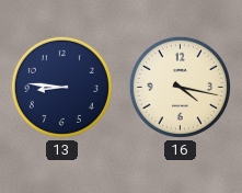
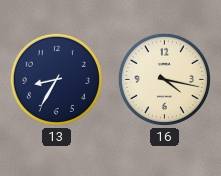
13: 8:46 -> 8:35 (56, 79)
